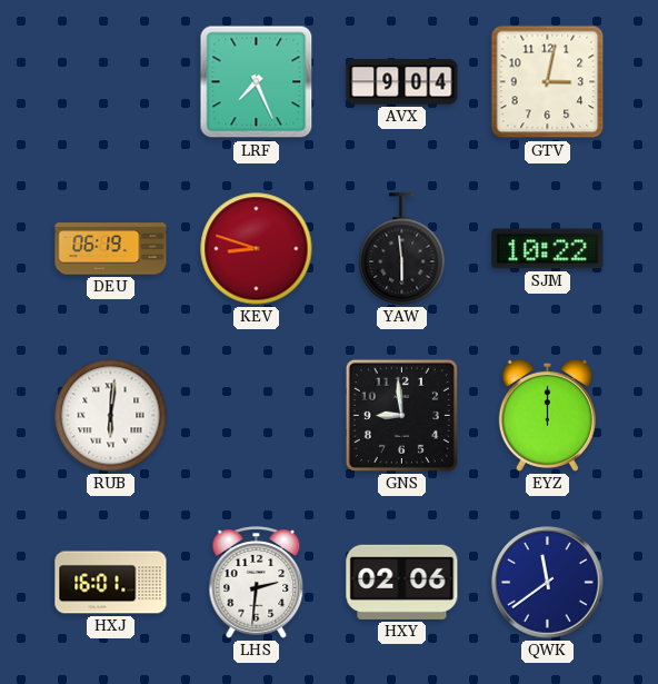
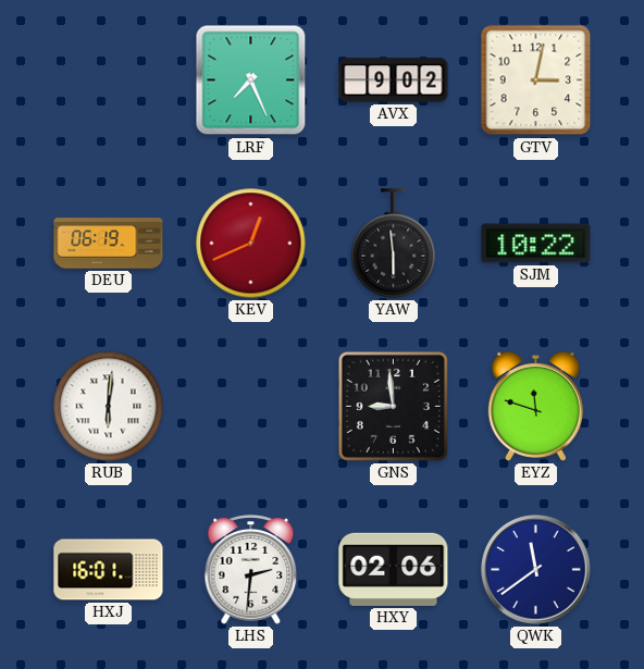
AVX: 9:04 -> 9:02 (394, 80)
KEV: 8:48 -> 12:41 (251, 244)
EYZ: 12:00 -> 11:48 (535, 406)
